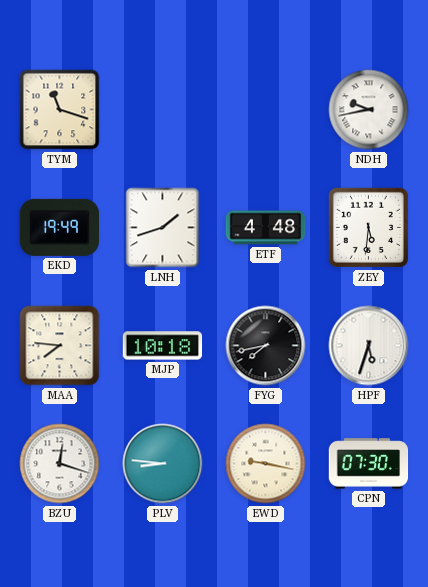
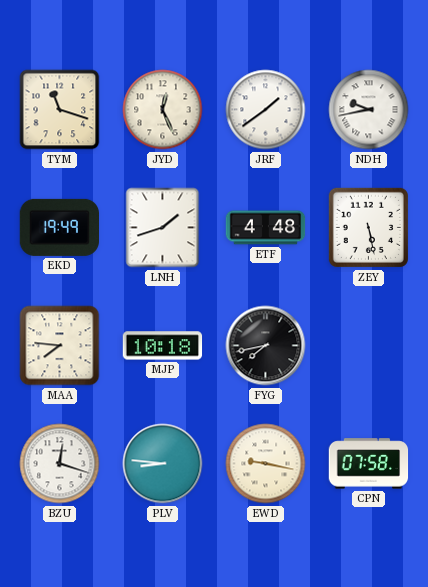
JYD: none -> 12:26 (163, 110)
JRF: none -> 1:39 (266, 110)
ZEY: 5:31 -> 5:28 (368, 227)
HPF: 5:33 -> none (369, 346)
CPN: 07:30 -> 07:58 (369, 464)
